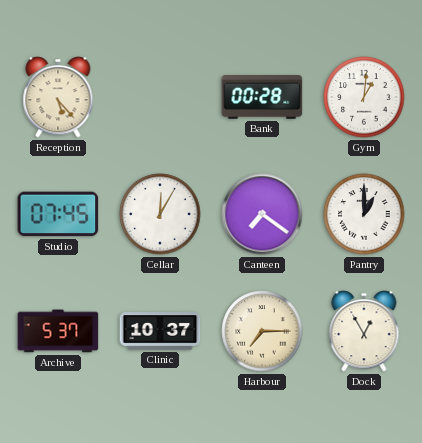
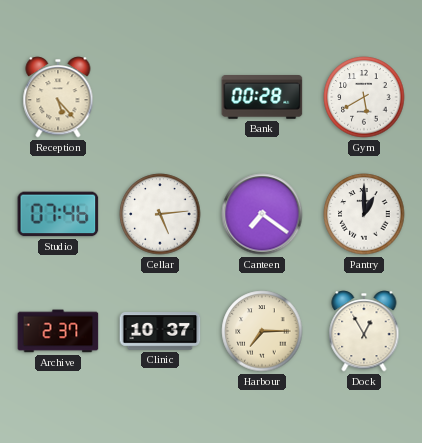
Gym: 1:01 -> 5:40 (364, 97)
Studio: 07:45 -> 07:46 (58, 214)
Cellar: 12:05 -> 5:14 (160, 214)
Archive: 5:37 -> 2:37 (58, 331)
